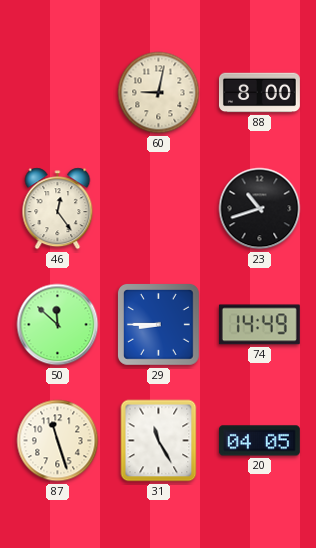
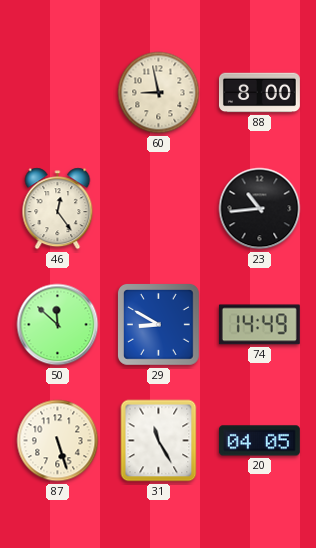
60: 9:02 -> 8:58 (159, 93)
23: 10:42 -> 10:44 (260, 209)
29: 8:45 -> 8:50 (159, 325)
87: 11:27 -> 5:27 (58, 441)
